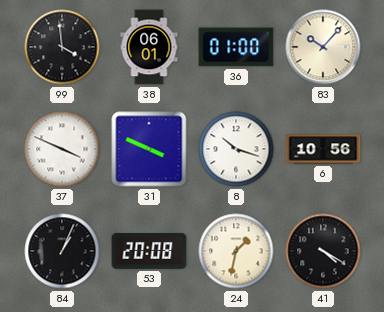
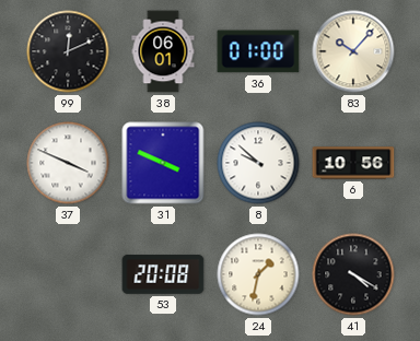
99: 3:59 -> 12:11 (68, 51)
8: 10:18 -> 9:52 (258, 163)
84: 1:04 -> none (62, 251)
